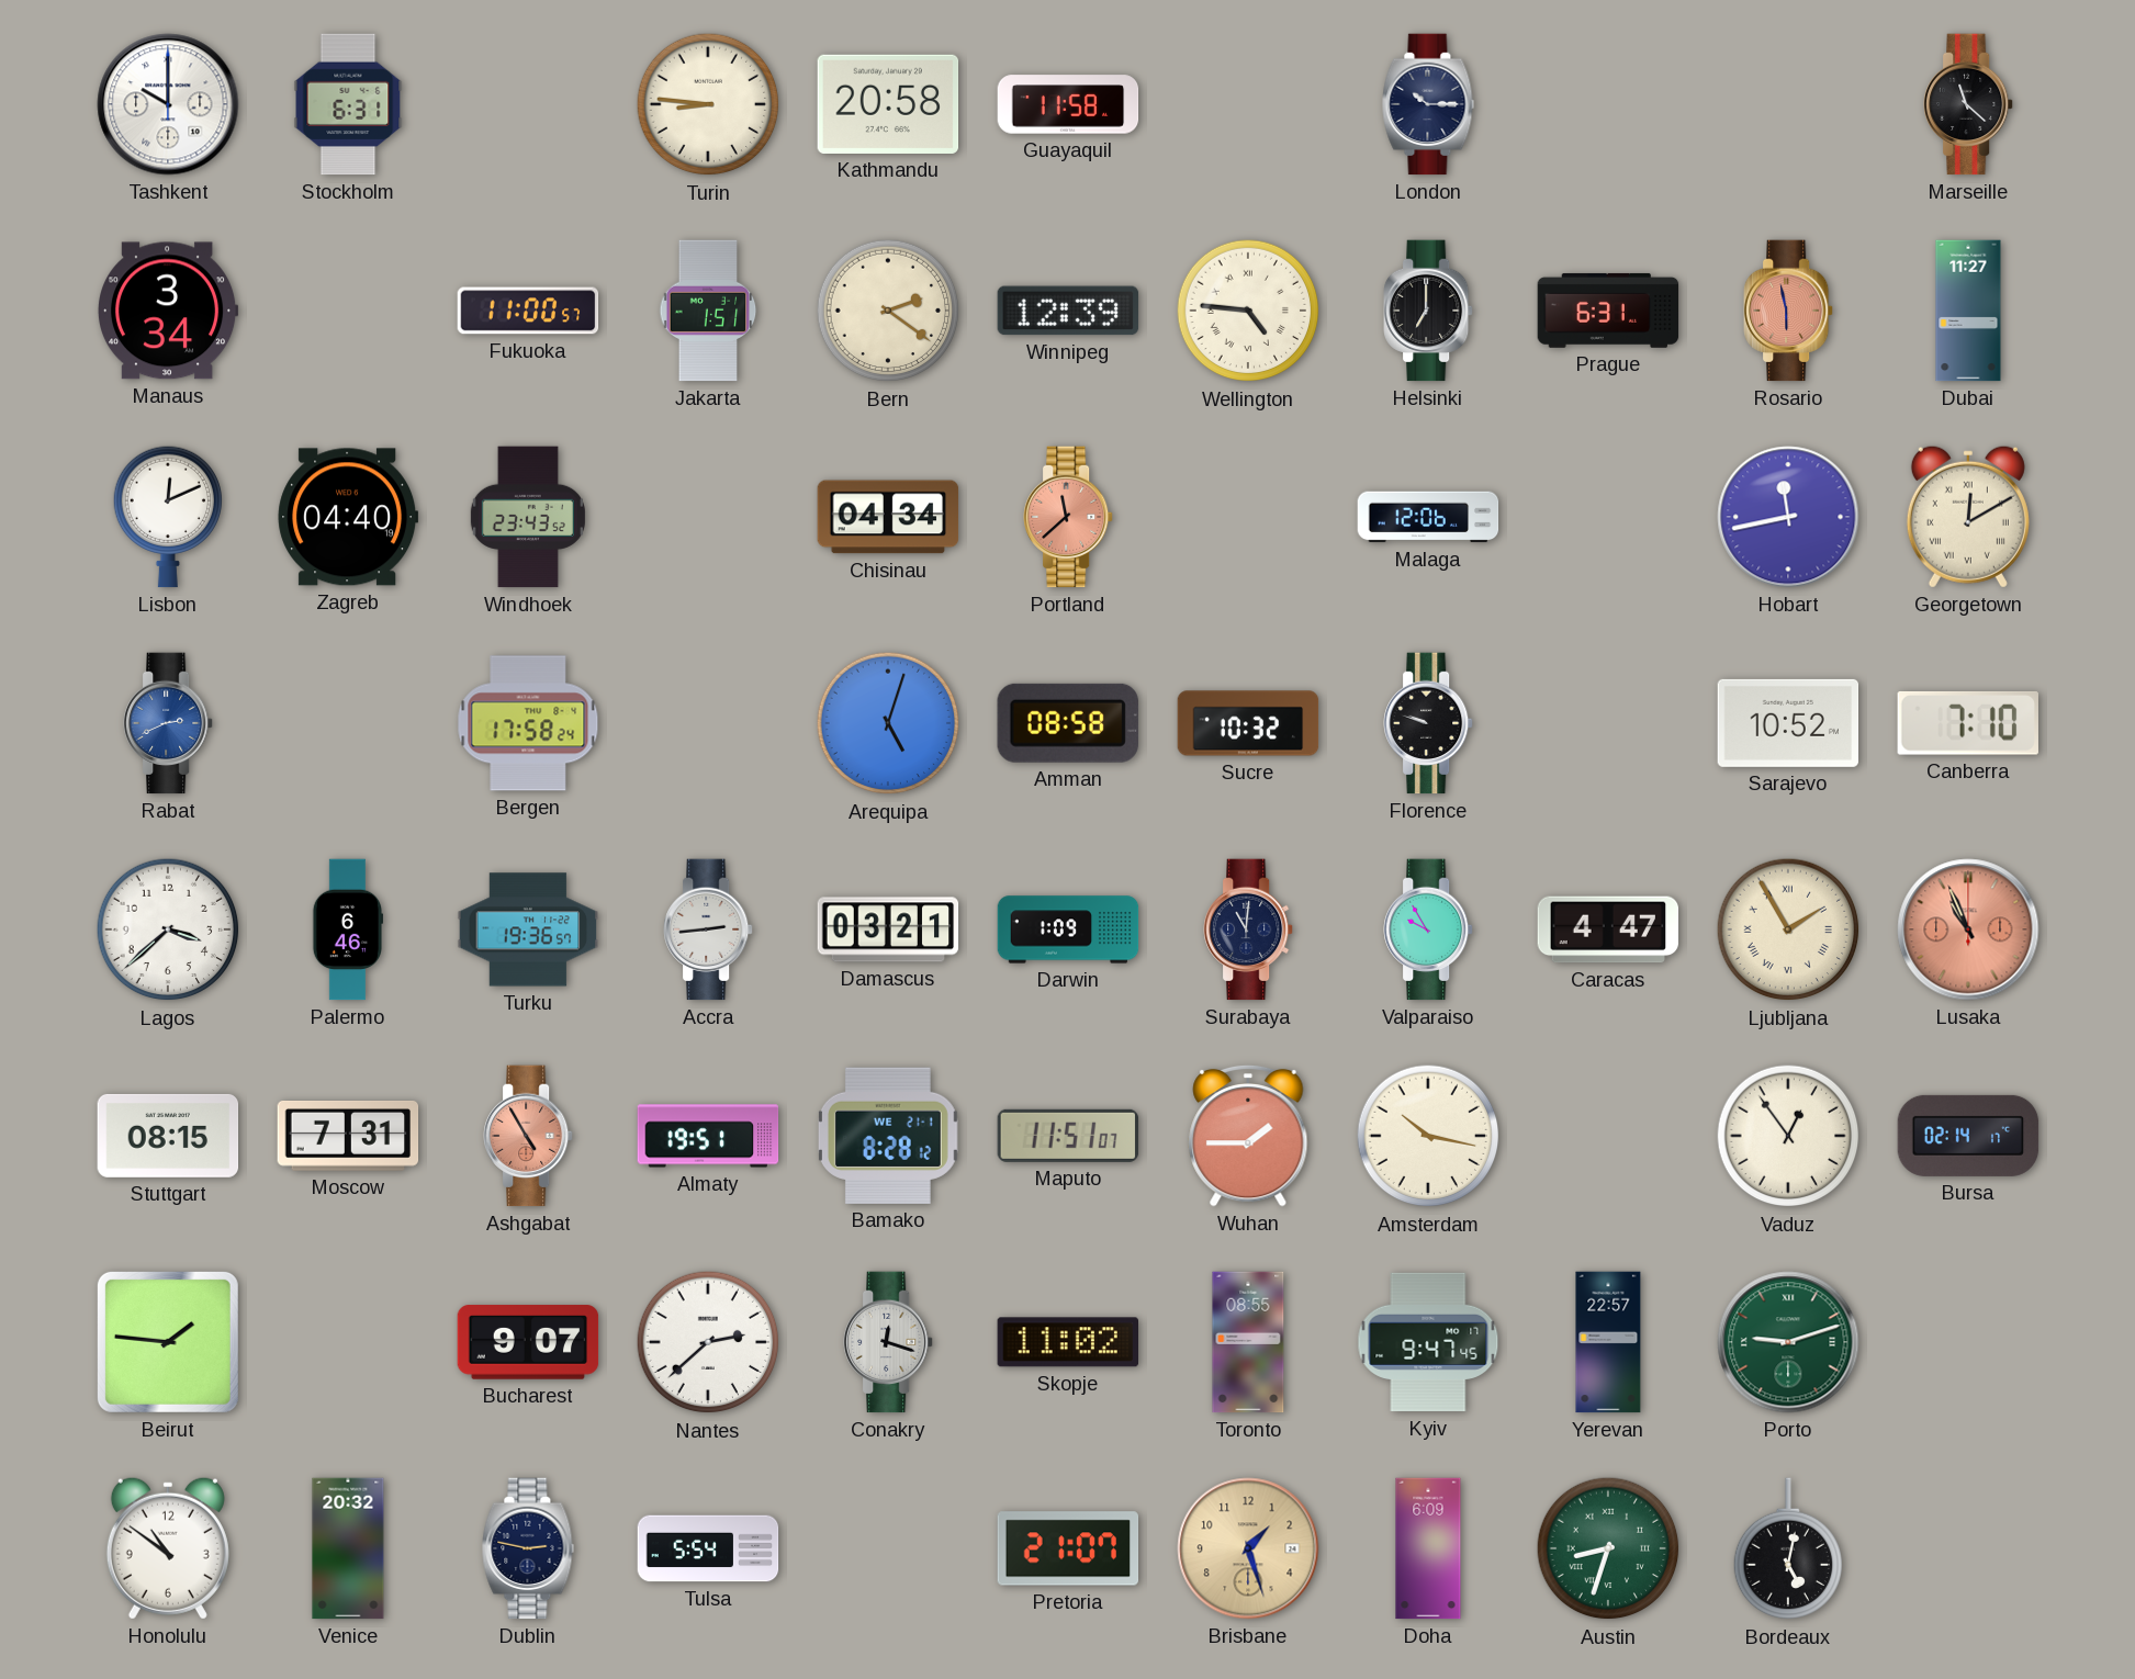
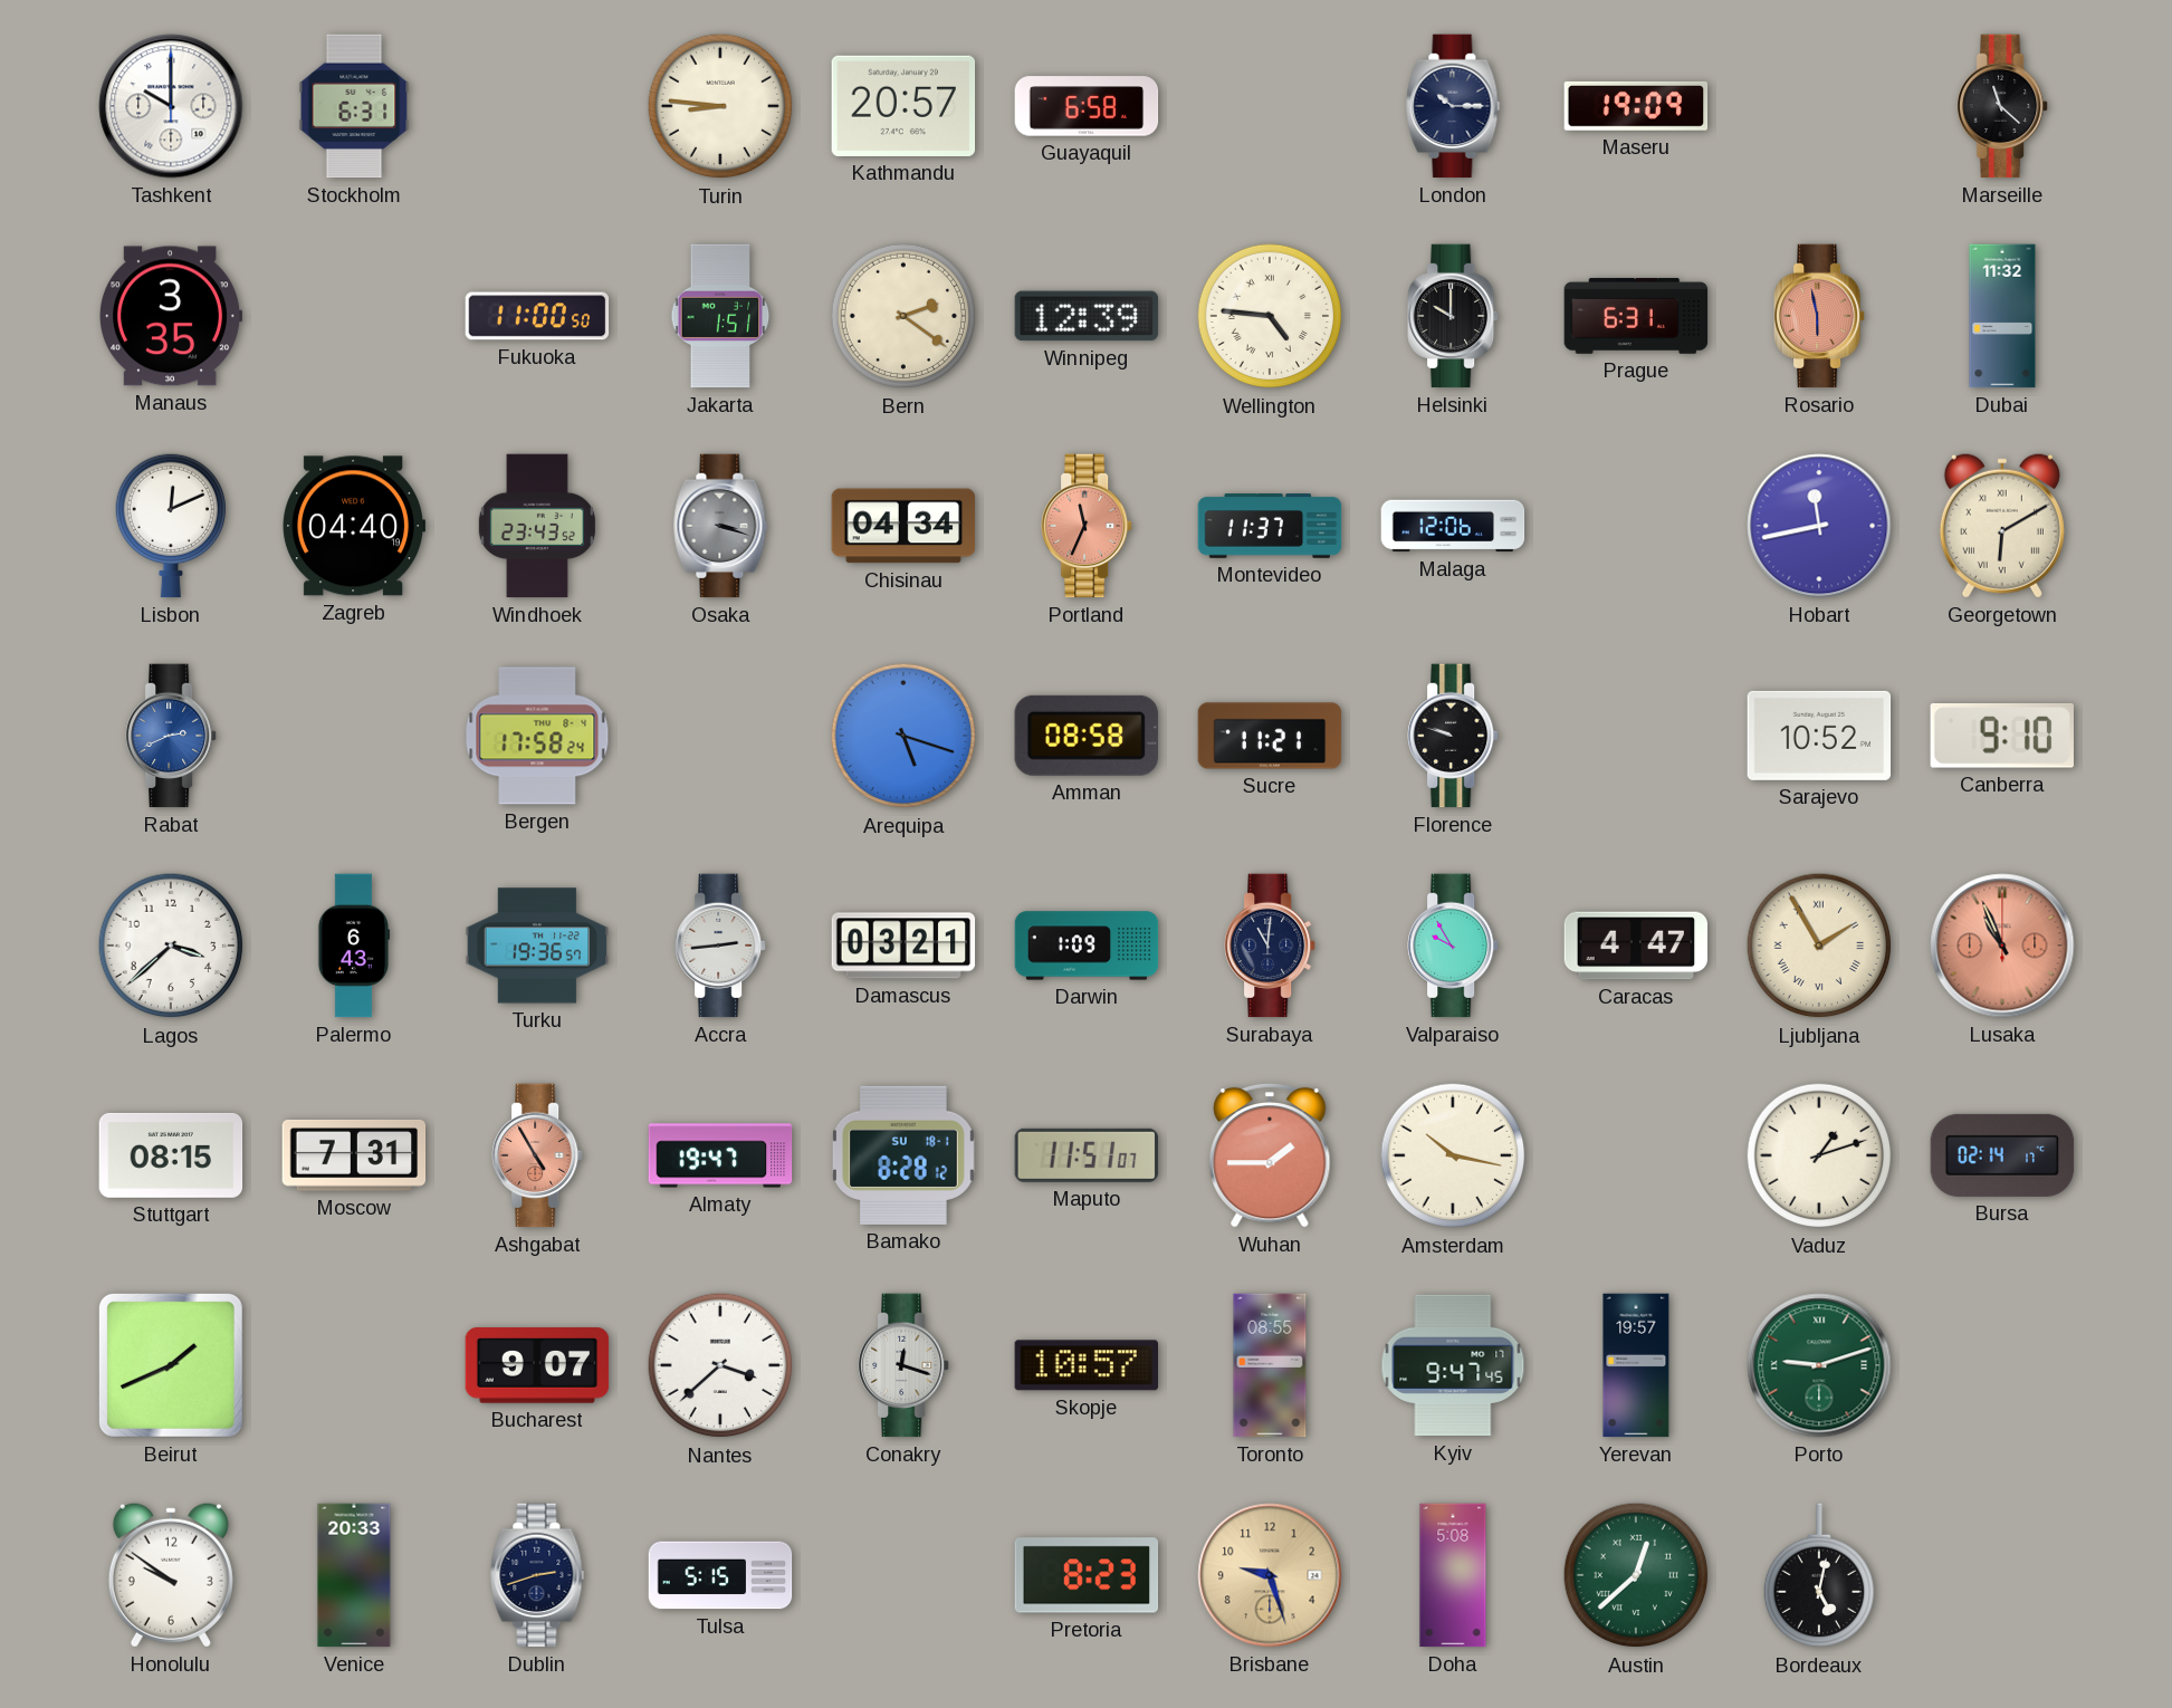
Kathmandu: 20:58 -> 20:57 (903, 106)
Guayaquil: 11:58 -> 6:58 (1087, 106)
Maseru: none -> 19:09 (1636, 106)
Manaus: 3:34 -> 3:35 (172, 316)
Fukuoka: 11:00:57 -> 11:00:50 (537, 316)
Helsinki: 7:00 -> 10:00 (1454, 316)
Dubai: 11:27 -> 11:32 (2002, 316)
Osaka: none -> 3:18 (720, 526)
Portland: 11:38 -> 11:34 (1088, 526)
Montevideo: none -> 11:37 (1270, 526)
Georgetown: 12:10 -> 6:10 (2002, 526)
Arequipa: 5:03 -> 5:18 (903, 736)
Sucre: 10:32 -> 11:21 (1270, 736)
Canberra: 7:10 -> 9:10 (2002, 736)
Palermo: 6:46 -> 6:43 (353, 946)
Almaty: 19:51 -> 19:47 (720, 1155)
Bamako date: WE 21-1 -> SU 18-1 (903, 1155)
Vaduz: 12:54 -> 1:12 (1819, 1155)
Beirut: 1:46 -> 1:41 (171, 1365)
Nantes: 2:38 -> 3:38 (720, 1365)
Skopje: 11:02 -> 10:57 (1085, 1365)
Yerevan: 22:57 -> 19:57 (1636, 1365)
Honolulu: 10:51 -> 9:51 (171, 1575)
Venice: 20:32 -> 20:33 (354, 1575)
Dublin: 2:47 -> 2:42 (537, 1575)
Tulsa: 5:54 -> 5:15 (720, 1575)
Pretoria: 21:07 -> 8:23 (1087, 1575)
Brisbane: 1:27 -> 9:27 (1270, 1575)
Doha: 6:09 -> 5:08 (1453, 1575)
Austin: 8:33 -> 12:38 (1636, 1575)
